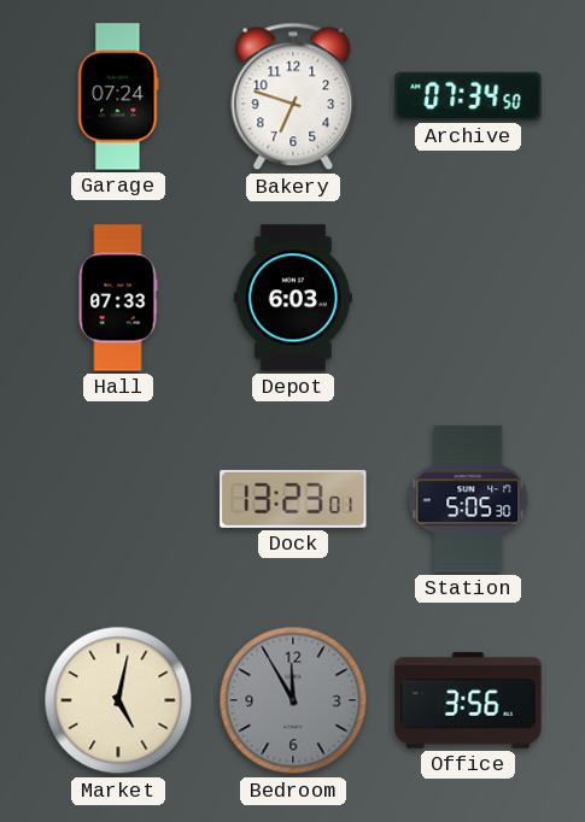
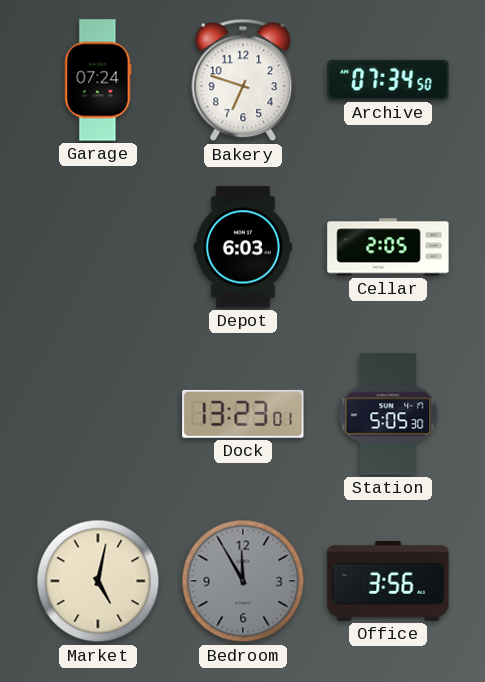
Hall: 07:33 -> none (118, 298)
Cellar: none -> 2:05 (388, 247)
